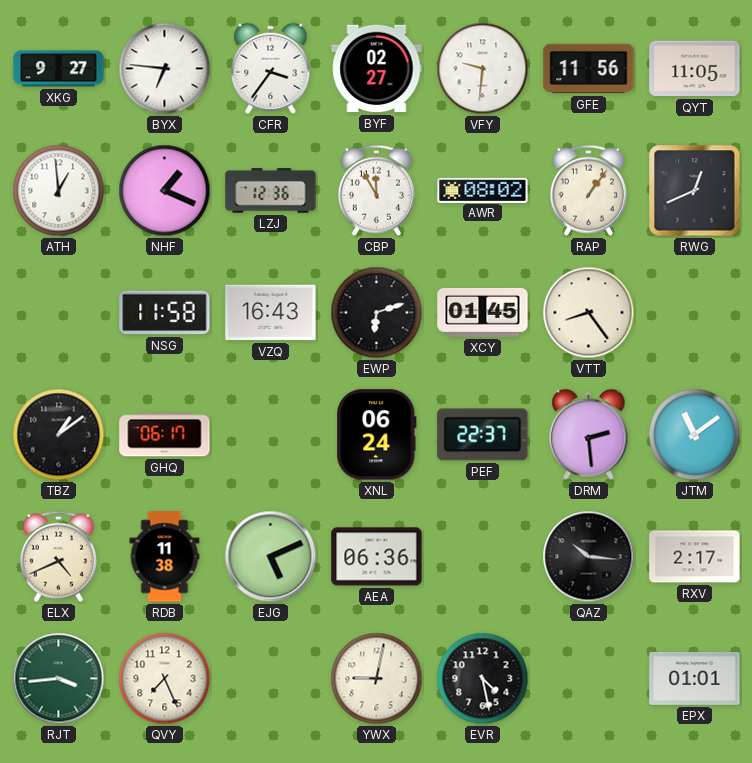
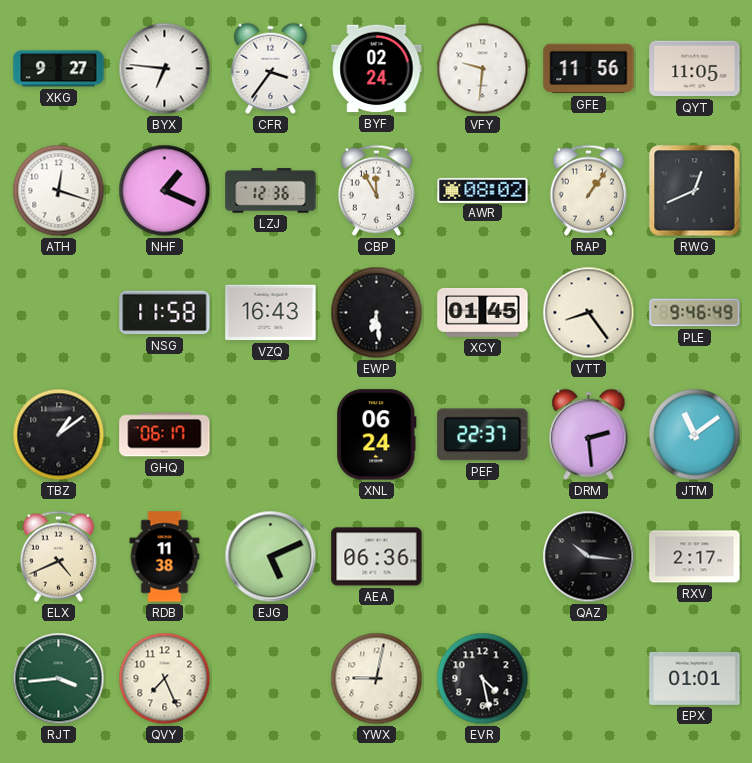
BYF: 02:27 -> 02:24 (377, 69)
ATH: 12:59 -> 12:18 (59, 191)
EWP: 6:12 -> 6:29 (377, 313)
PLE: none -> 9:46 (695, 313)
